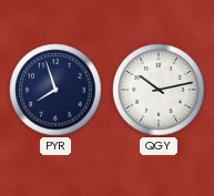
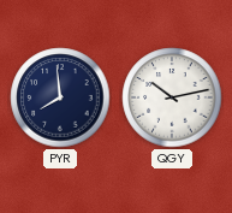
PYR: 7:57 -> 7:59 (60, 97)
